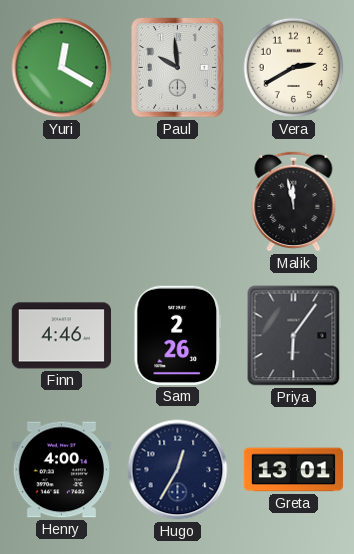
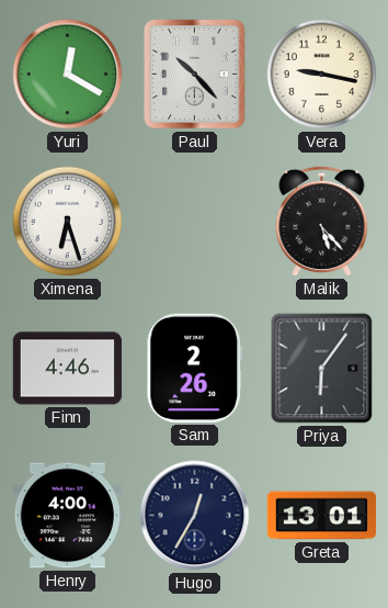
Paul: 9:59 -> 10:23 (195, 75)
Vera: 2:40 -> 9:17 (322, 75)
Ximena: none -> 6:27 (68, 222)
Malik: 11:58 -> 5:23 (322, 221)
